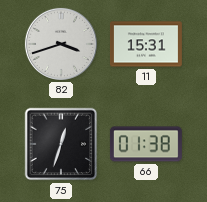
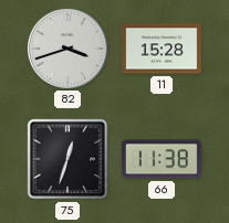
11: 15:31 -> 15:28 (162, 49)
66: 01:38 -> 11:38 (162, 159)
